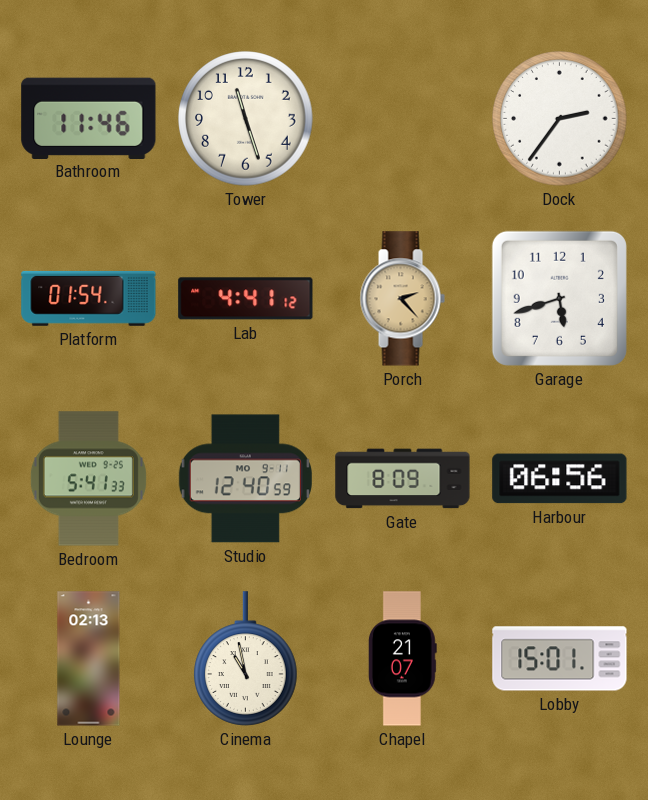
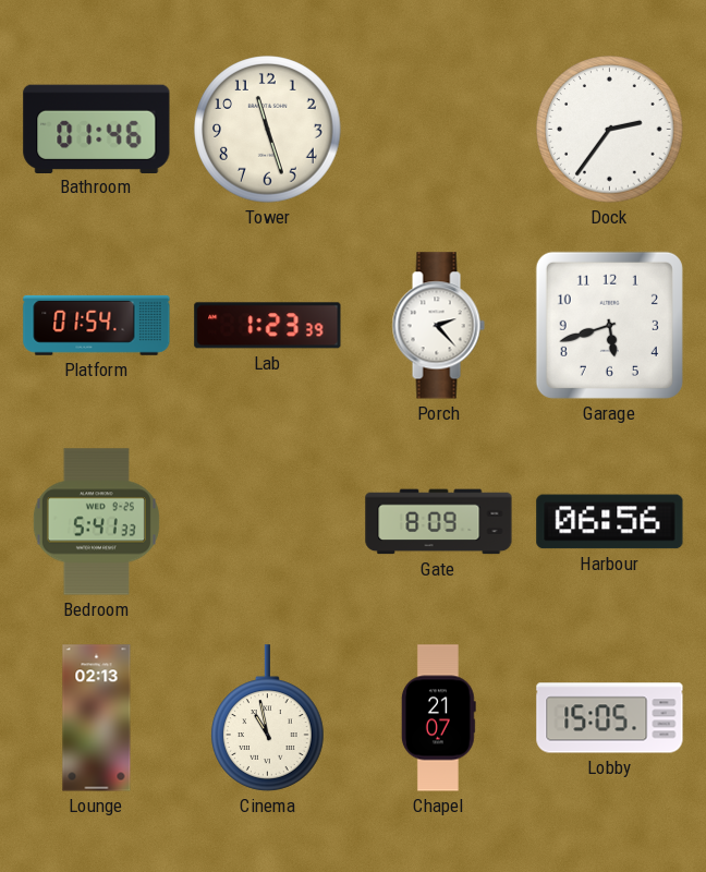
Bathroom: 11:46 -> 01:46 (97, 129)
Lab: 4:41 -> 1:23 (268, 326)
Porch dial: champagne -> white (438, 326)
Studio: 12:40 -> none (245, 479)
Lobby: 15:01 -> 15:05 (610, 718)
